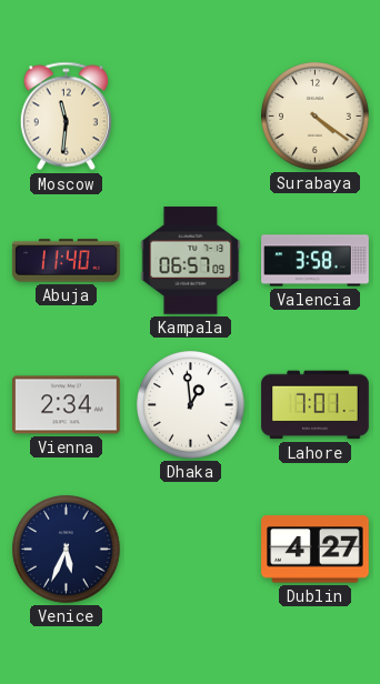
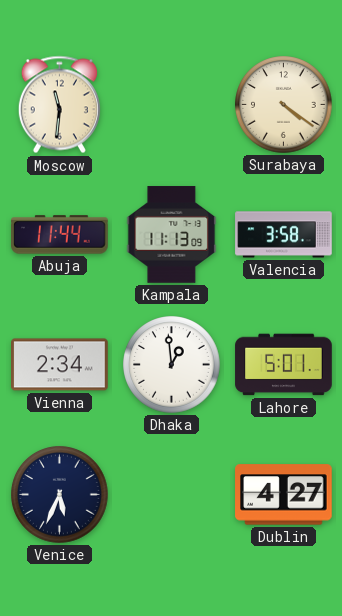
Abuja: 11:40 -> 11:44 (60, 235)
Kampala: 06:57 -> 11:13 (172, 235)
Lahore: 7:01 -> 5:01 (284, 365)
